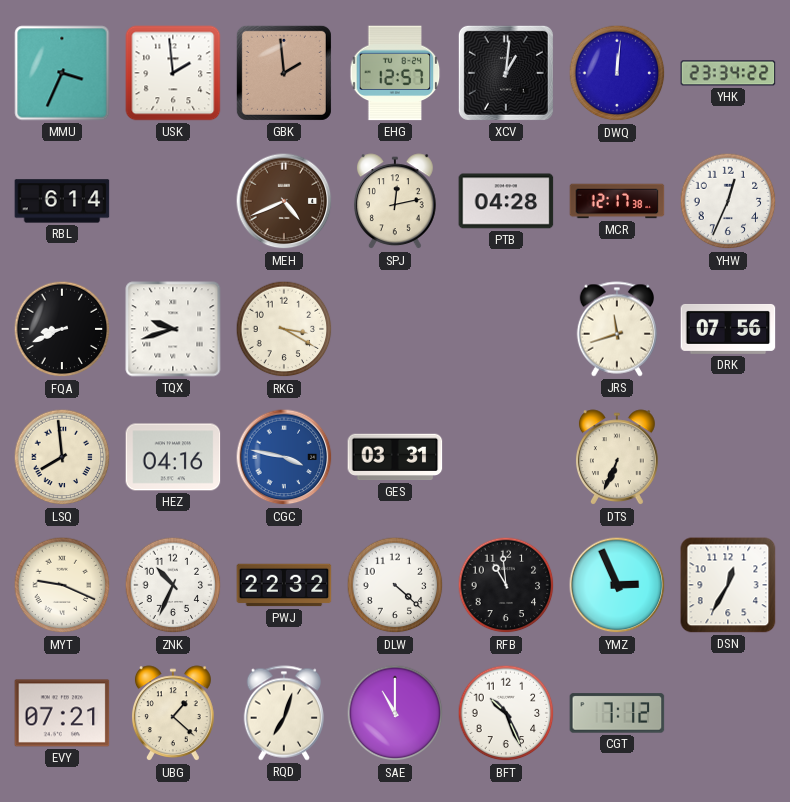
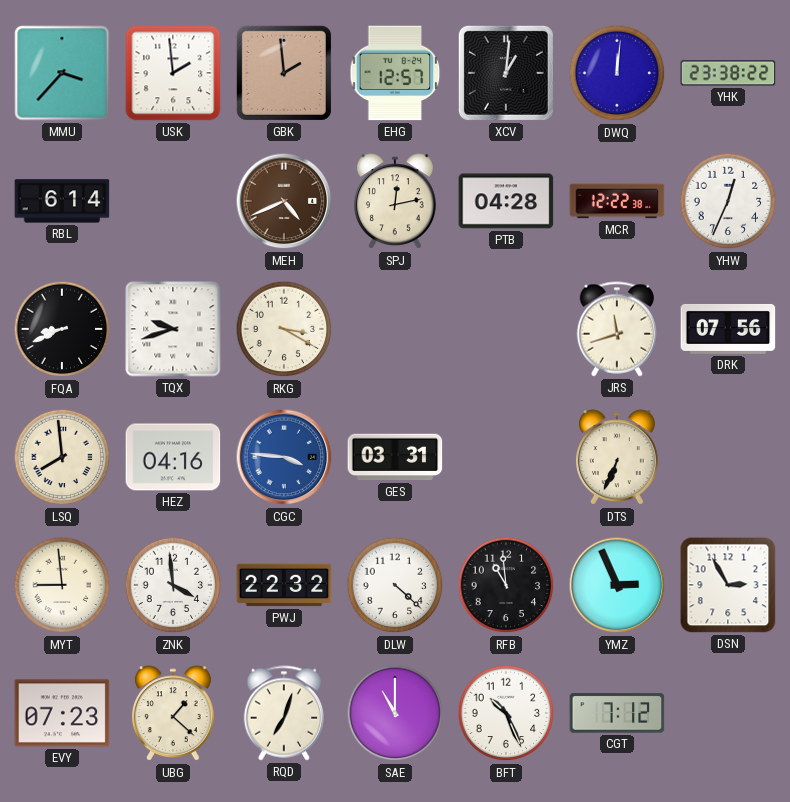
MMU: 3:34 -> 3:37 (62, 73)
YHK: 23:34 -> 23:38 (728, 73)
MCR: 12:17 -> 12:22 (617, 201)
CGC: 3:47 -> 3:46 (284, 457)
MYT: 9:19 -> 8:59 (62, 585)
ZNK: 10:34 -> 3:59 (173, 585)
DSN: 12:35 -> 2:55 (728, 585)
EVY: 07:21 -> 07:23 (62, 713)
